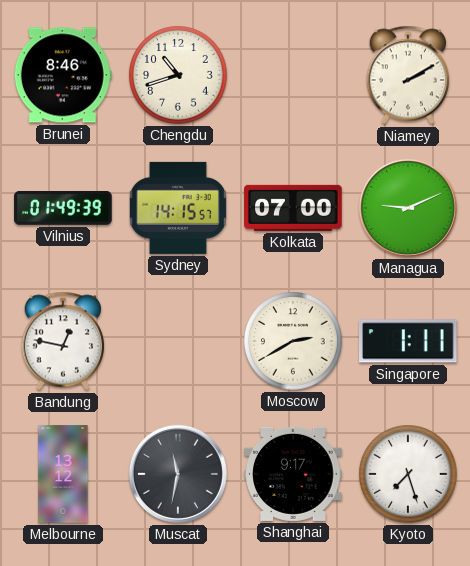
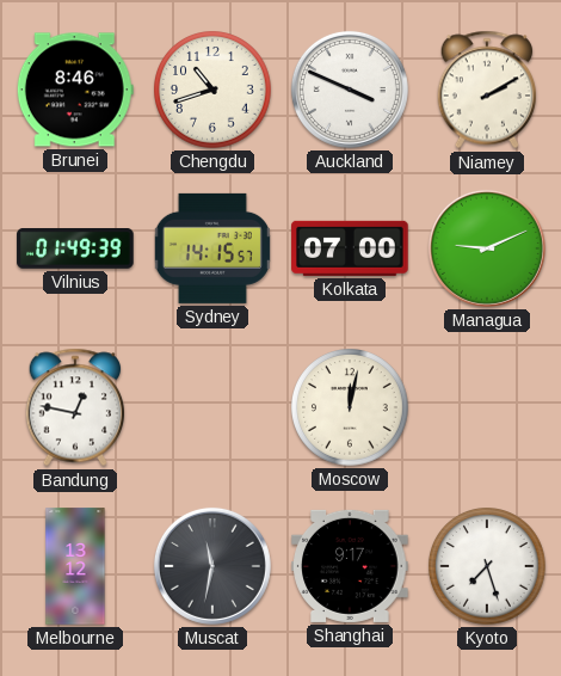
Auckland: none -> 3:49 (350, 90)
Moscow: 2:40 -> 12:02 (350, 407)
Singapore: 1:11 -> none (409, 341)
